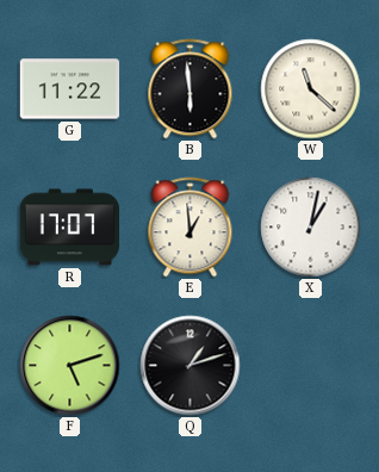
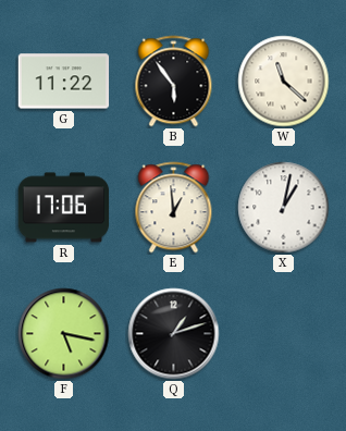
B: 5:59 -> 5:54 (174, 82)
R: 17:07 -> 17:06 (64, 208)
F: 5:12 -> 5:17 (64, 334)
